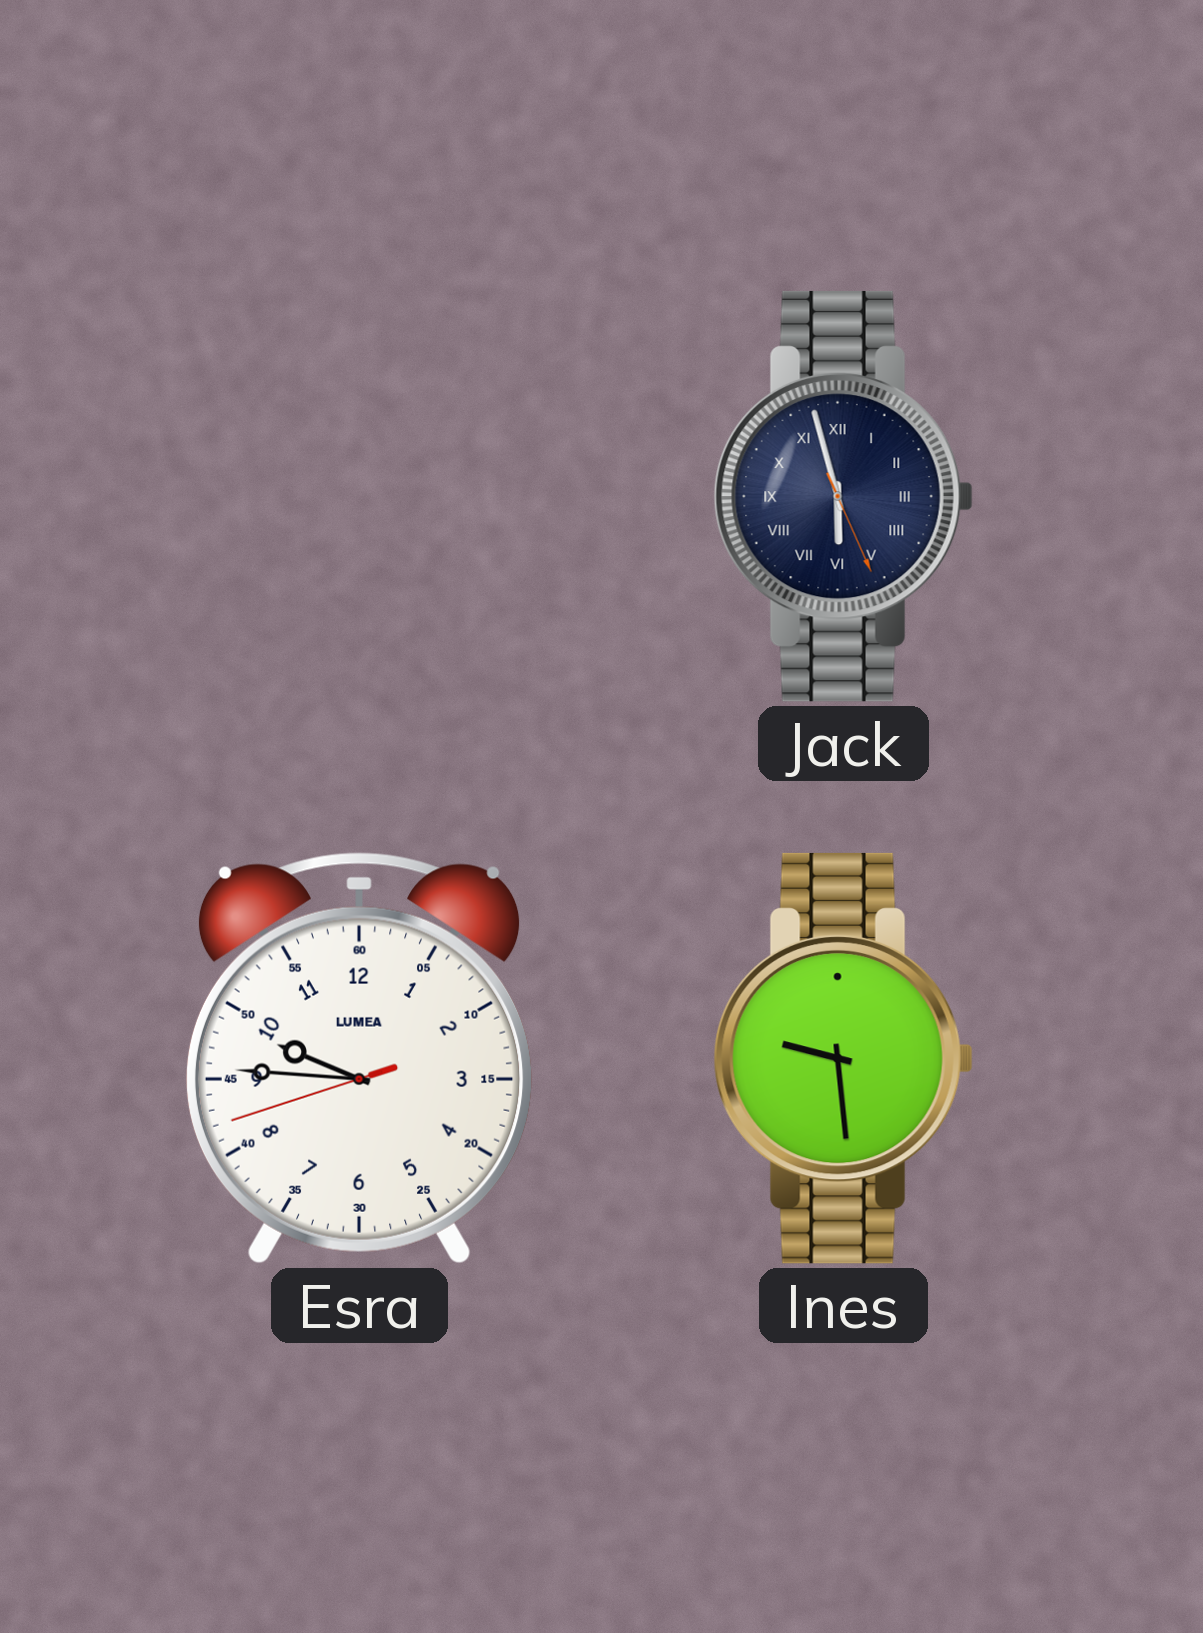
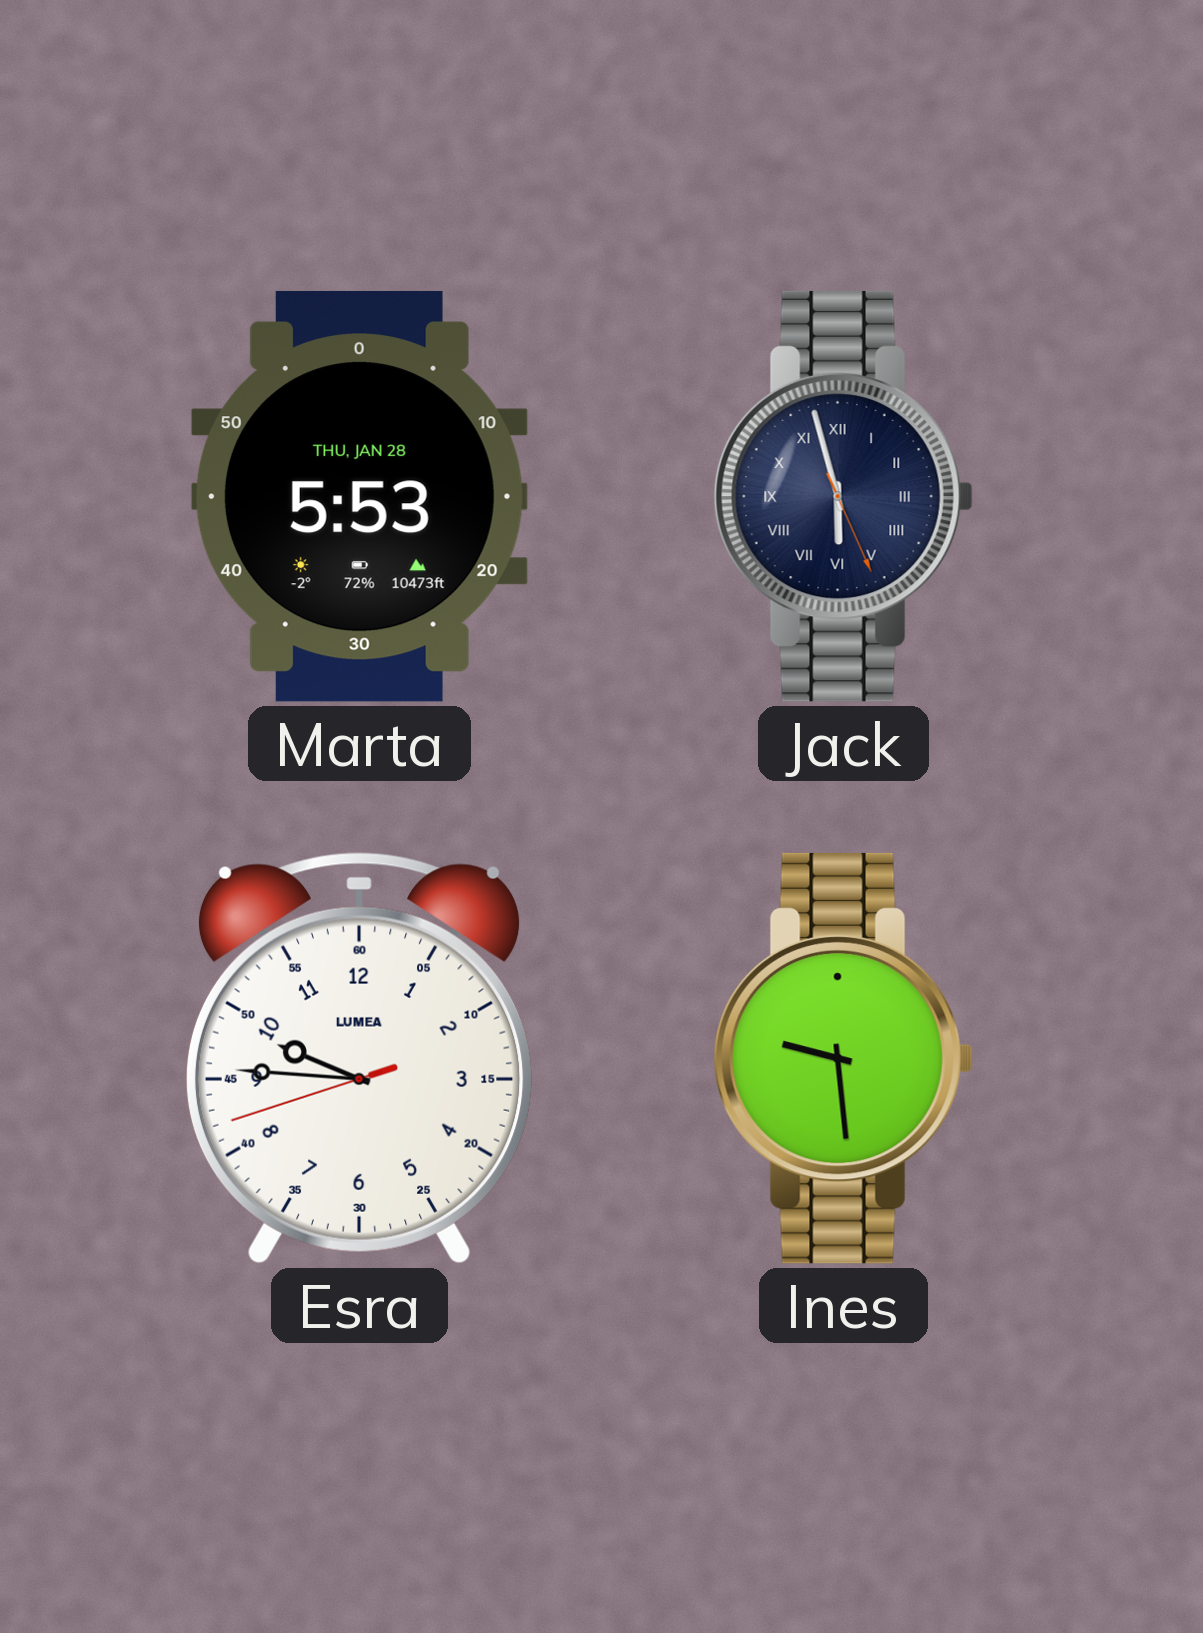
Marta: none -> 5:53 (359, 496)
